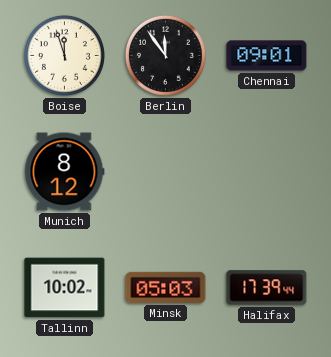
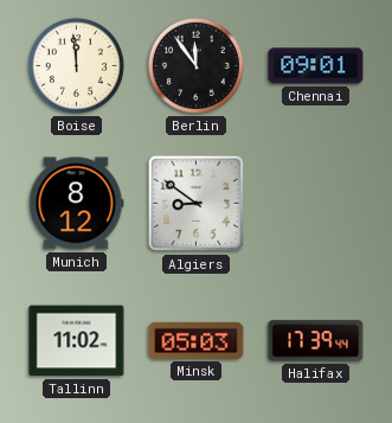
Boise: 11:57 -> 11:59 (76, 65)
Algiers: none -> 8:51 (197, 204)
Tallinn: 10:02 -> 11:02 (77, 341)
